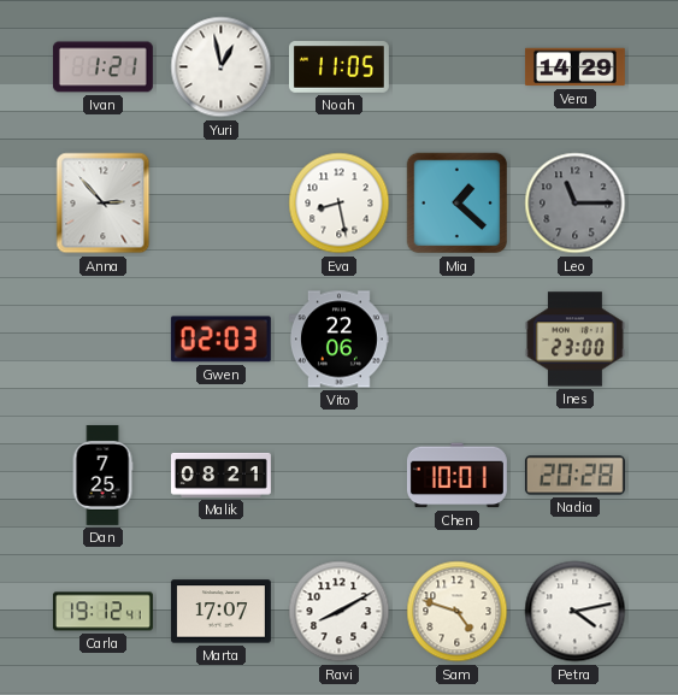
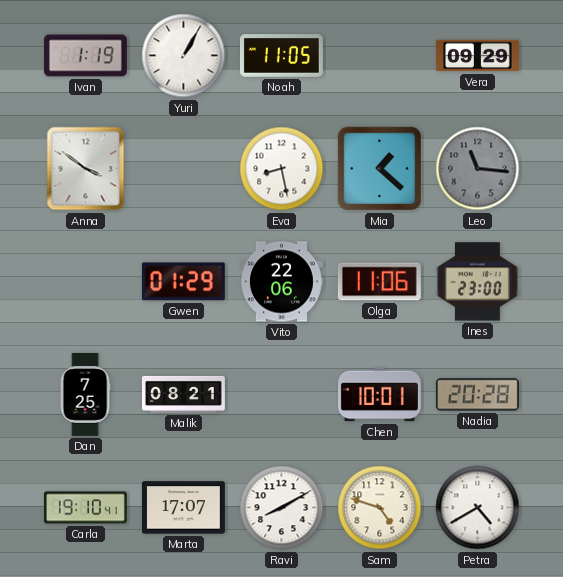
Ivan: 1:21 -> 1:19 (85, 56)
Yuri: 12:58 -> 1:05 (184, 56)
Vera: 14:29 -> 09:29 (477, 56)
Anna: 2:53 -> 3:51 (86, 169)
Leo: 11:15 -> 11:16 (478, 169)
Gwen: 02:03 -> 01:29 (183, 282)
Olga: none -> 11:06 (379, 282)
Carla: 19:12 -> 19:10 (85, 508)
Petra: 4:13 -> 4:40 (478, 508)
